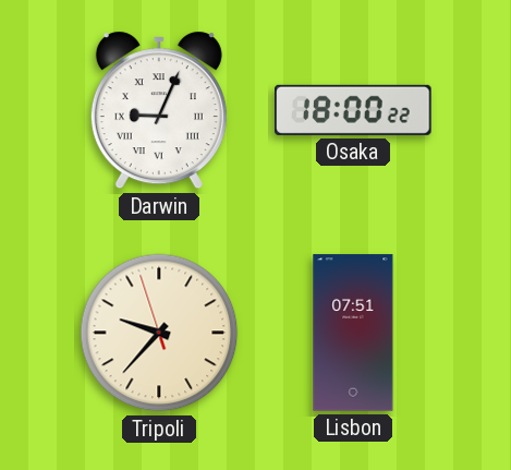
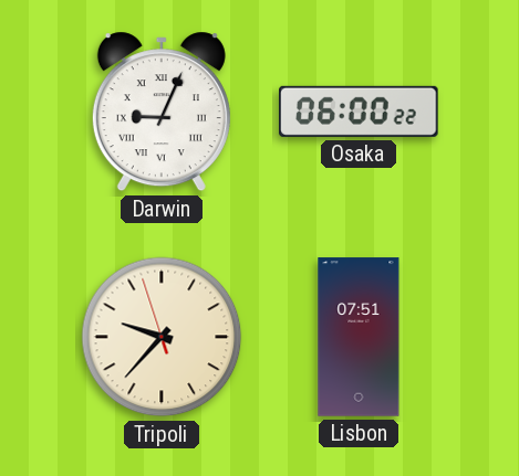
Osaka: 18:00 -> 06:00 (359, 112)
